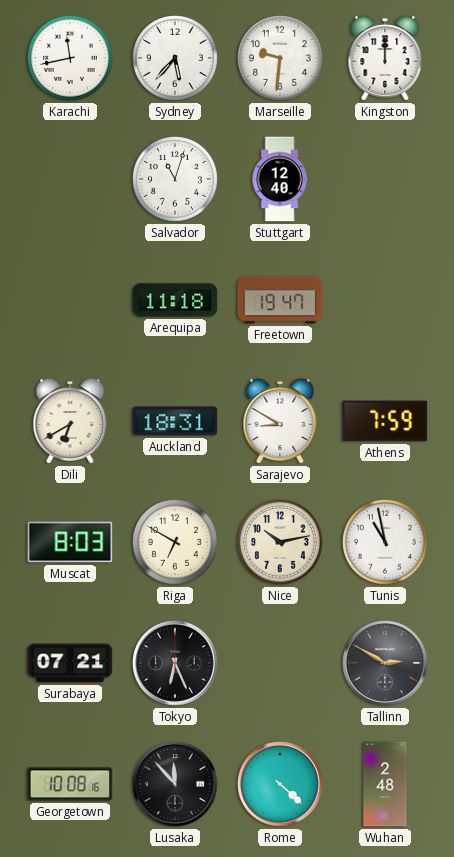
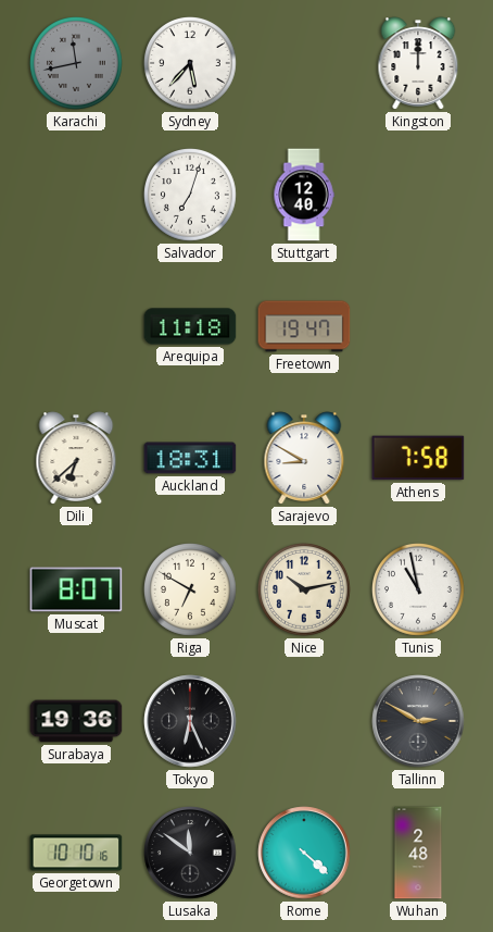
Karachi dial: white -> grey (77, 64)
Marseille: 9:31 -> none (281, 59)
Salvador: 11:03 -> 7:03 (191, 196)
Dili: 6:40 -> 6:38 (76, 458)
Athens: 7:59 -> 7:58 (418, 458)
Muscat: 8:03 -> 8:07 (76, 589)
Surabaya: 07:21 -> 19:36 (76, 721)
Georgetown: 10:08 -> 10:10 (76, 853)
Lusaka: 11:53 -> 11:51 (190, 853)
